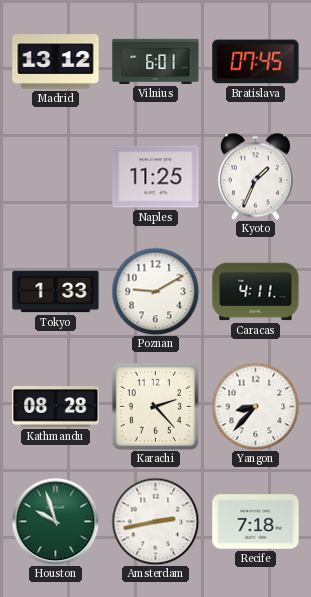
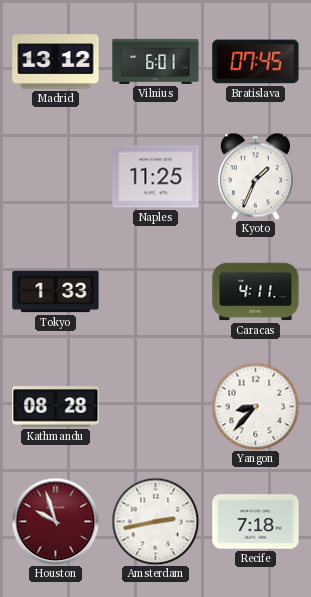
Poznan: 9:10 -> none (155, 291)
Karachi: 2:23 -> none (155, 406)
Houston dial: green -> burgundy (55, 521)
